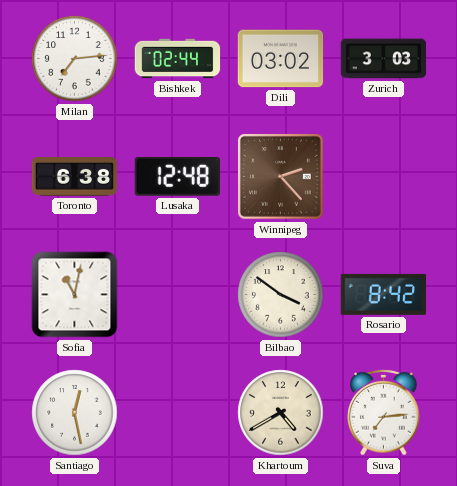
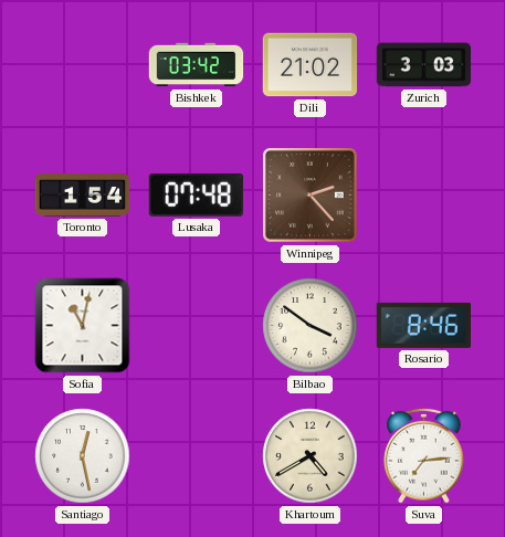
Milan: 7:14 -> none (75, 59)
Bishkek: 02:44 -> 03:42 (197, 65)
Dili: 03:02 -> 21:02 (311, 65)
Toronto: 6:38 -> 1:54 (83, 196)
Lusaka: 12:48 -> 07:48 (196, 194)
Rosario: 8:42 -> 8:46 (423, 325)
